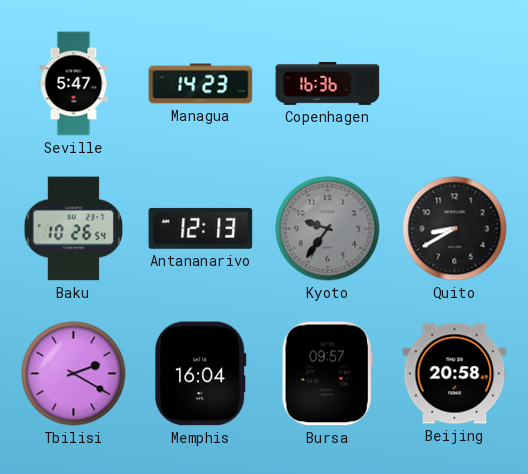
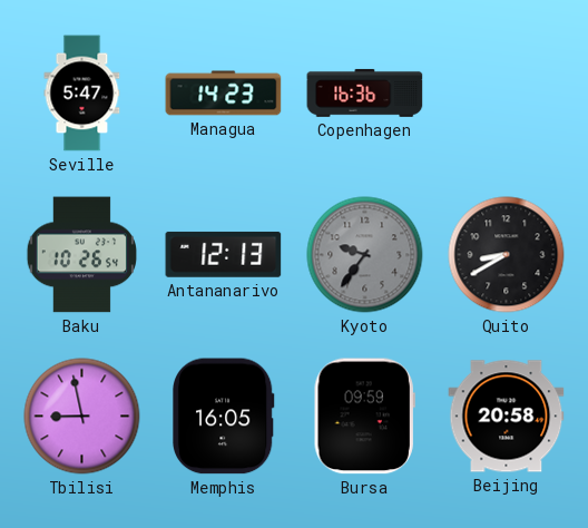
Tbilisi: 2:20 -> 8:58 (82, 417)
Memphis: 16:04 -> 16:05 (223, 417)
Bursa: 09:57 -> 09:59 (364, 417)
